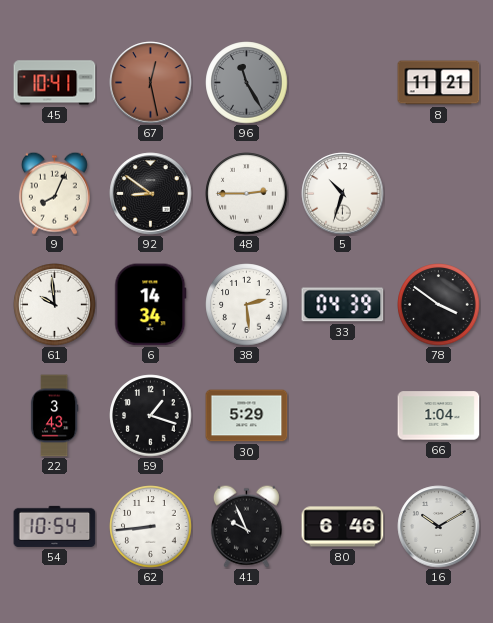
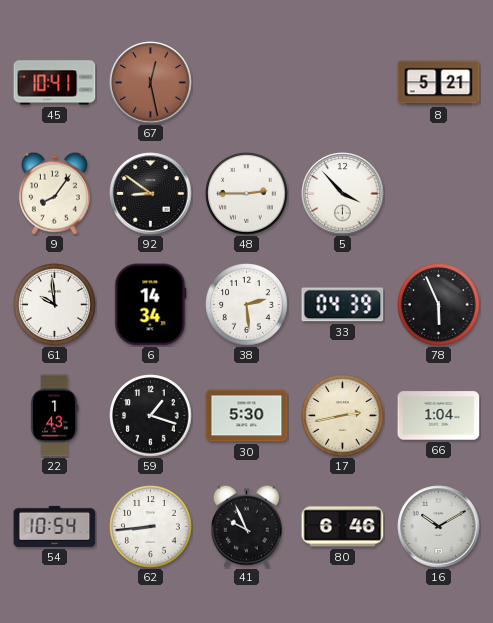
96: 11:25 -> none (247, 83)
8: 11:21 -> 5:21 (439, 83)
9: 8:04 -> 8:06 (54, 193)
5: 10:33 -> 3:53 (343, 194)
78: 3:51 -> 5:56 (439, 305)
22: 3:43 -> 1:43 (54, 416)
30: 5:29 -> 5:30 (247, 416)
17: none -> 2:43 (343, 416)
